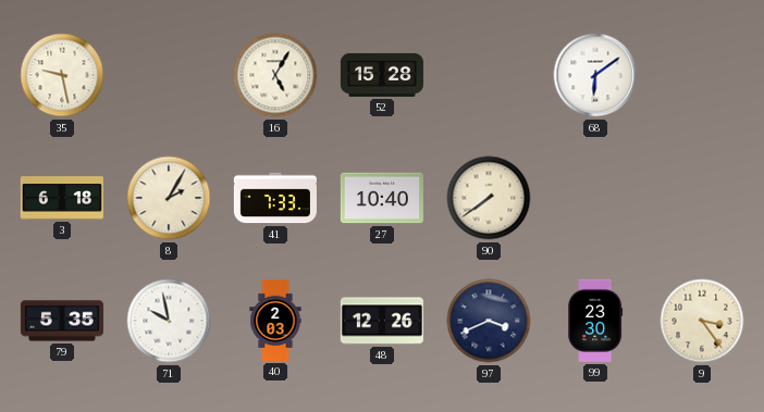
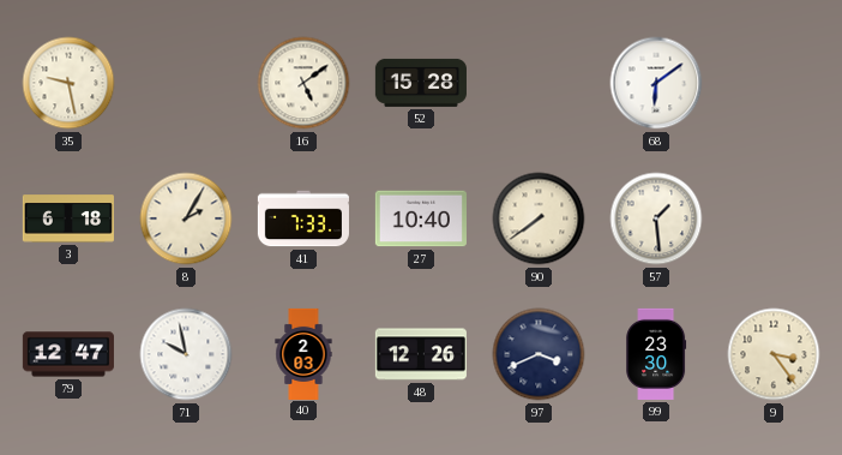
16: 5:05 -> 5:09 (303, 83)
57: none -> 1:29 (656, 218)
79: 5:35 -> 12:47 (68, 354)
